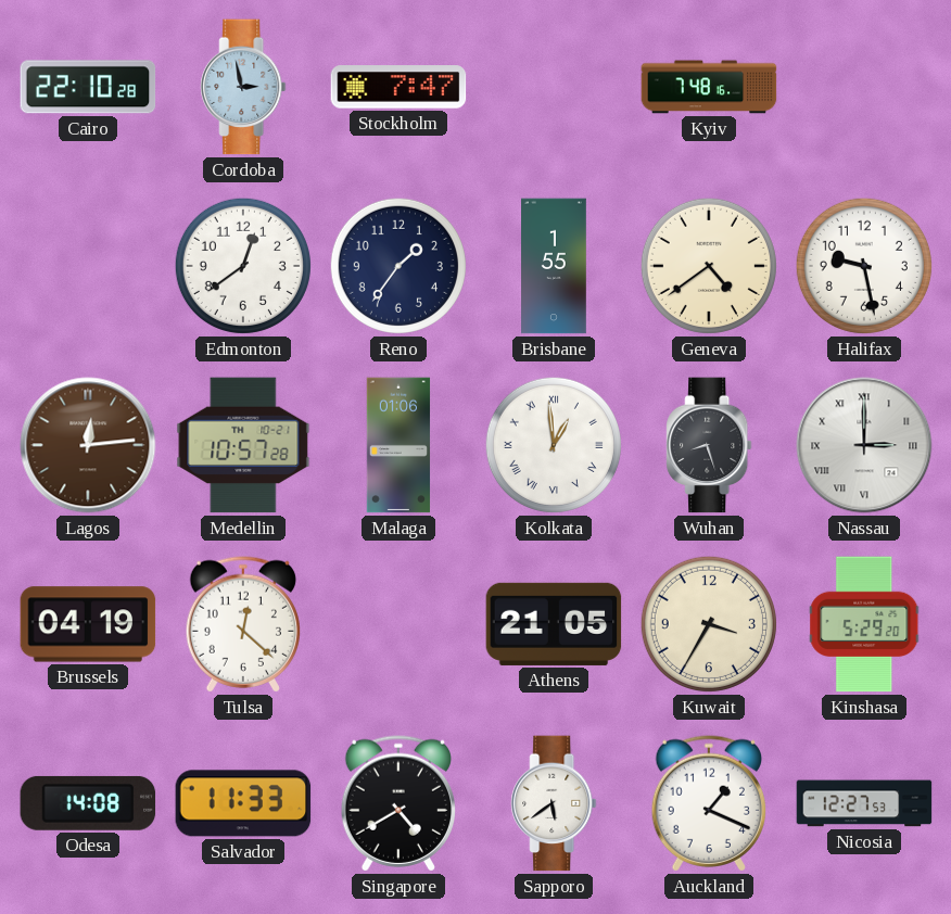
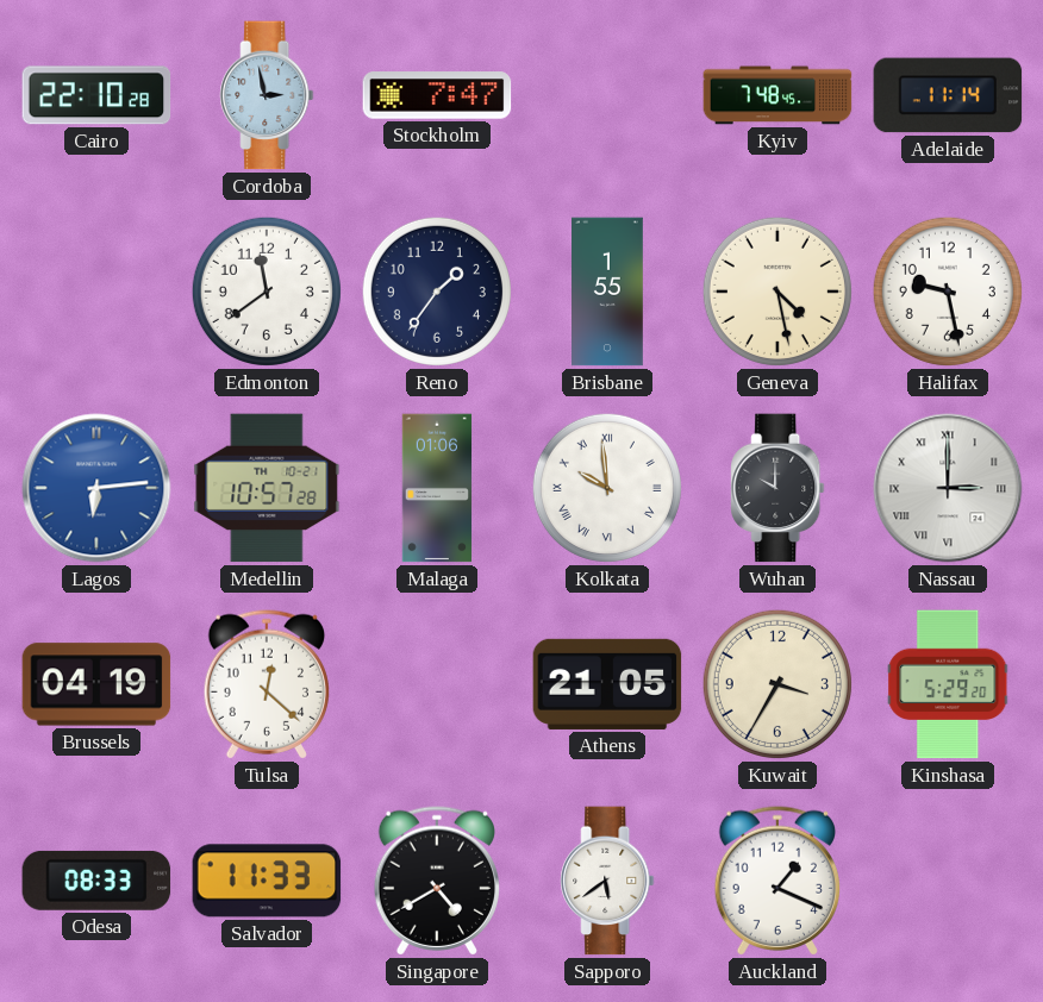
Kyiv: 7:48:16 -> 7:48:45 (777, 95)
Adelaide: none -> 11:14 (948, 95)
Edmonton: 12:39 -> 11:39 (267, 292)
Geneva: 4:39 -> 4:28 (777, 292)
Lagos: 12:14 -> 6:14 (96, 488)
Lagos dial: brown -> blue (96, 488)
Kolkata: 12:59 -> 9:59 (607, 488)
Wuhan: 8:27 -> 10:00 (777, 488)
Odesa: 14:08 -> 08:33 (96, 881)
Nicosia: 12:27 -> none (864, 803)
